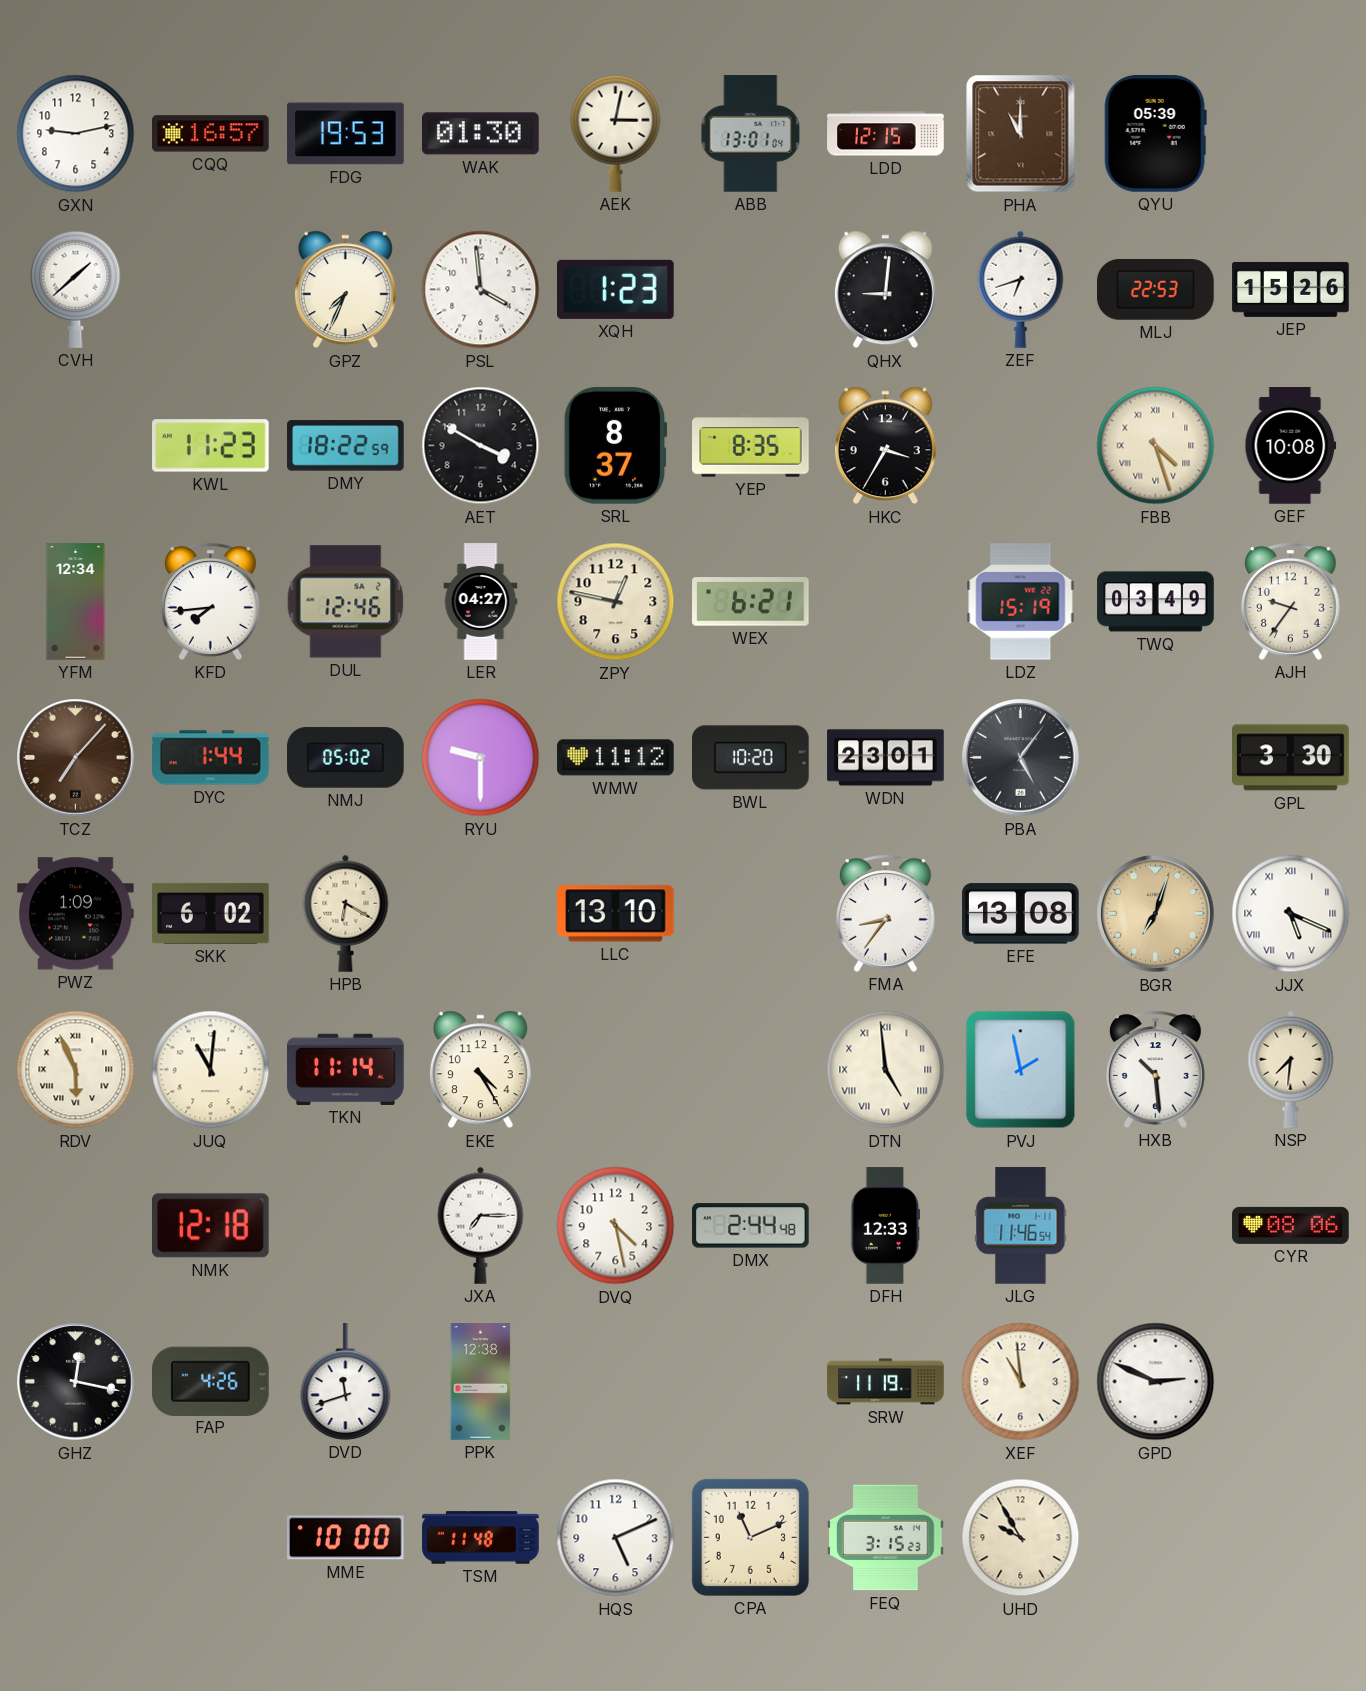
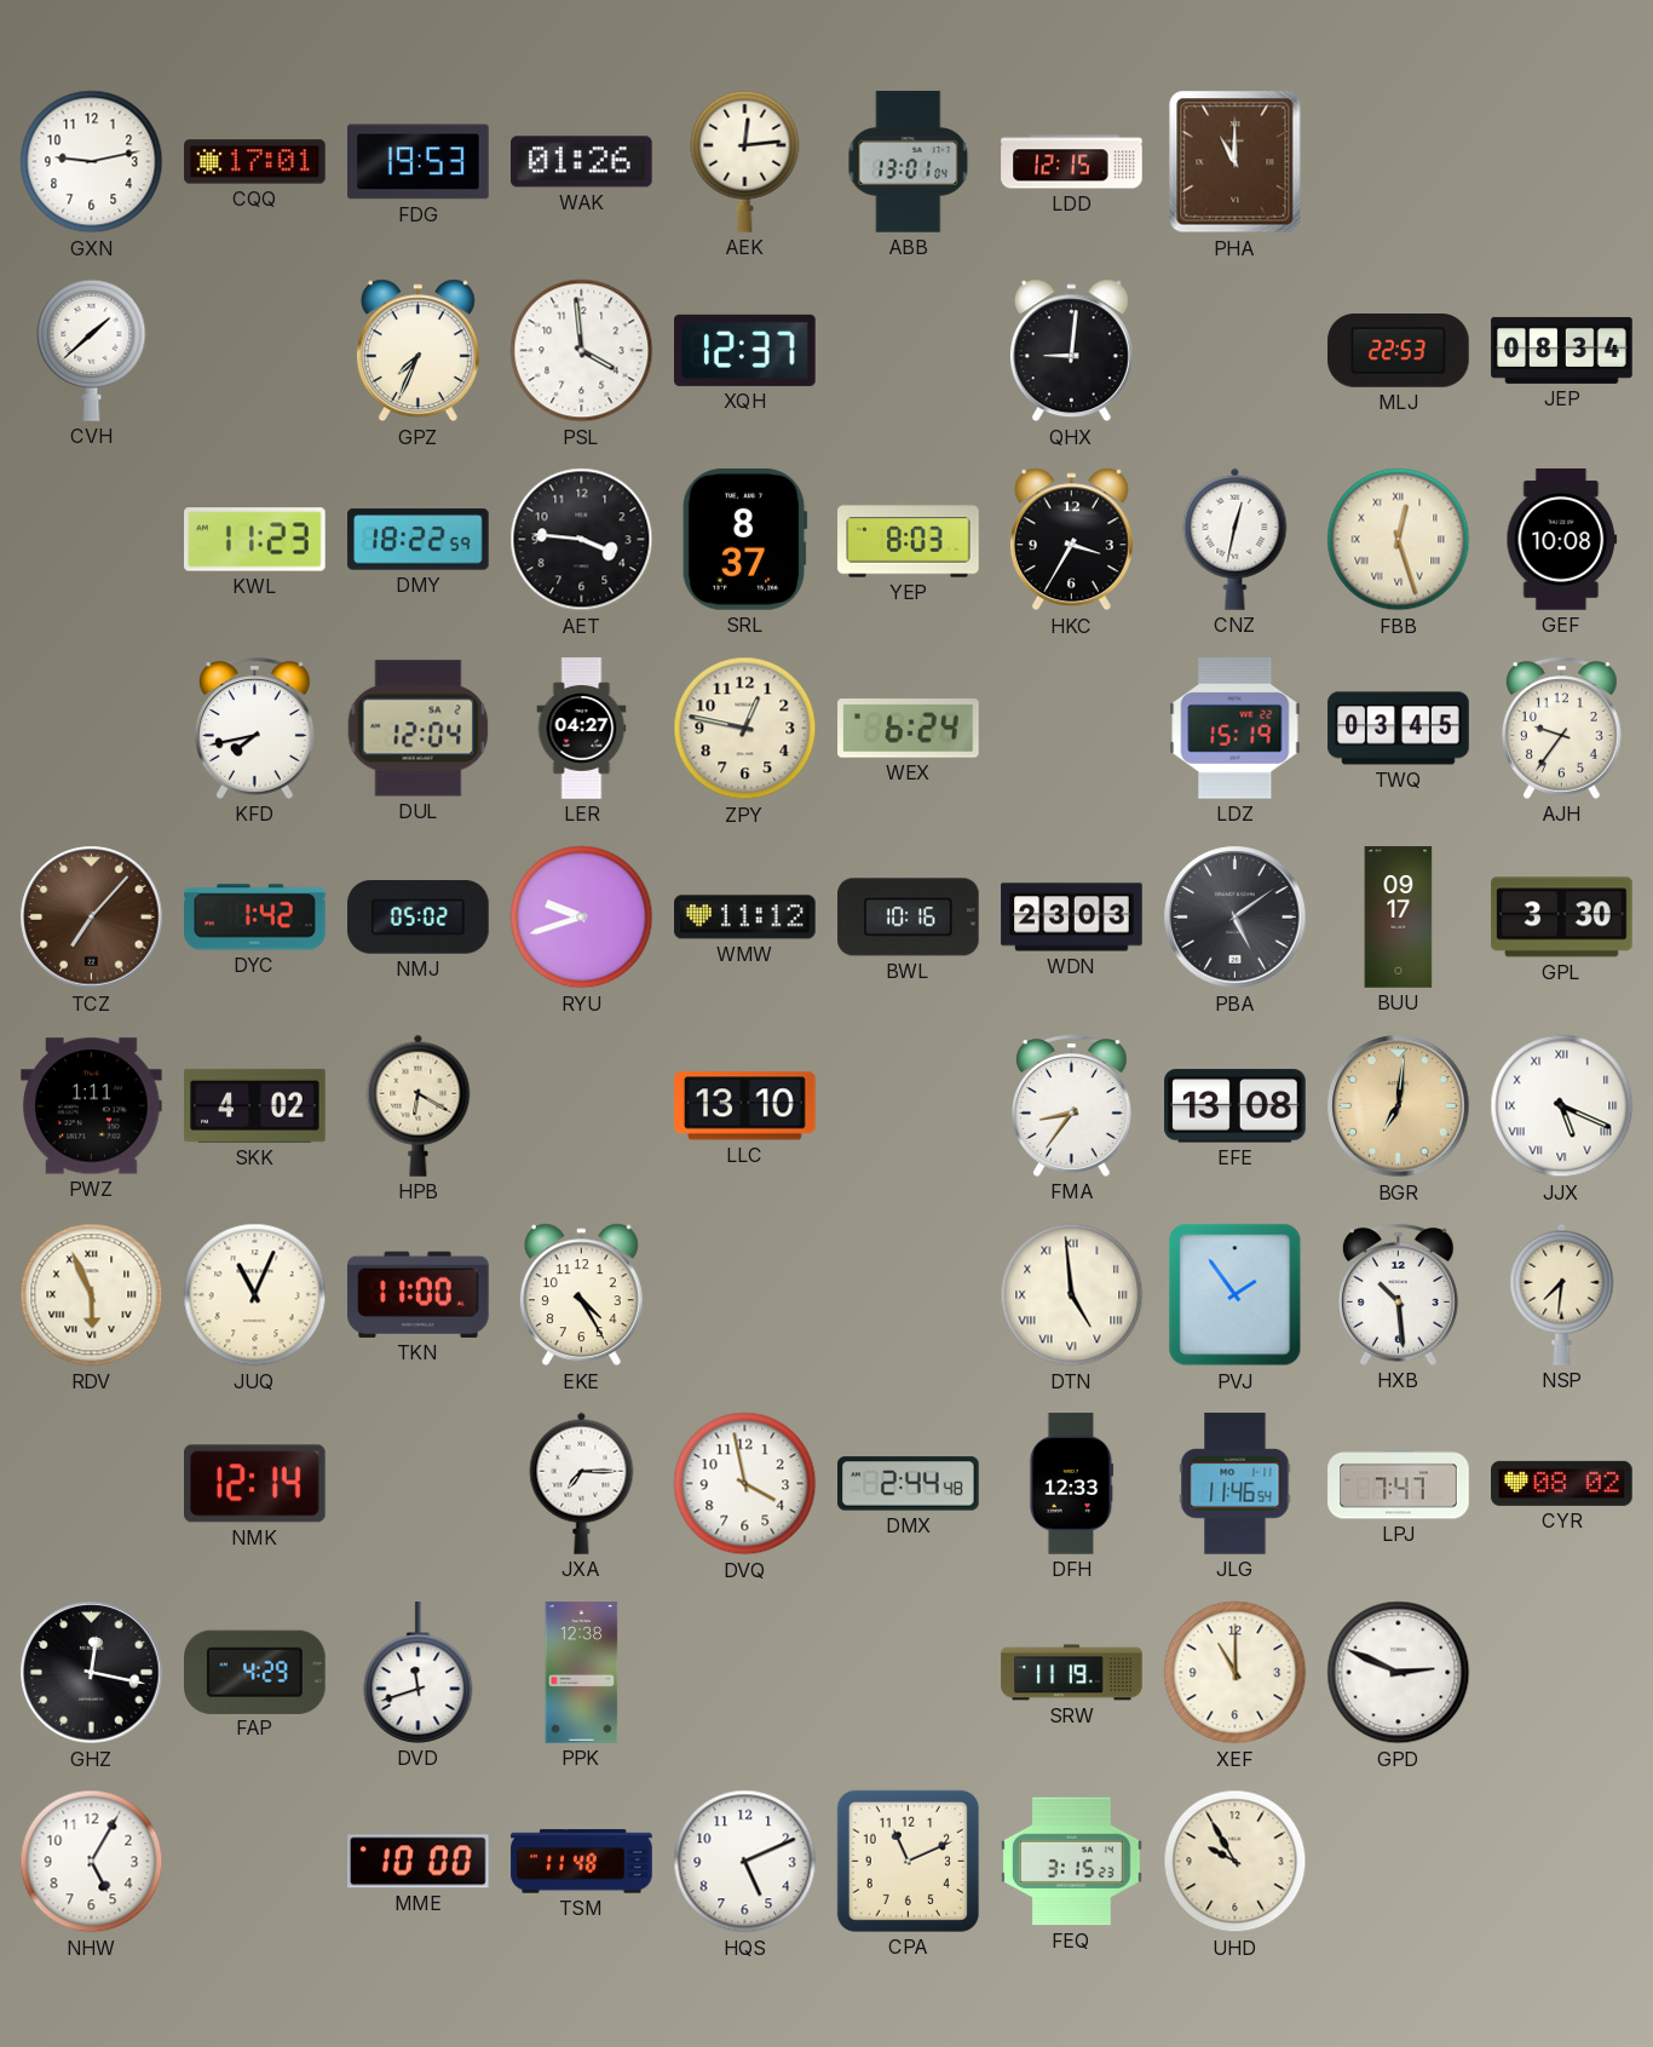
CQQ: 16:57 -> 17:01 (255, 162)
WAK: 01:30 -> 01:26 (582, 162)
AEK: 3:02 -> 12:14 (745, 161)
QYU: 05:39 -> none (1155, 134)
XQH: 1:23 -> 12:37 (745, 350)
ZEF: 6:42 -> none (1021, 289)
JEP: 15:26 -> 08:34 (1562, 350)
AET: 3:50 -> 3:46 (582, 540)
YEP: 8:35 -> 8:03 (909, 540)
CNZ: none -> 12:32 (1236, 539)
FBB: 4:27 -> 12:27 (1399, 540)
YFM: 12:34 -> none (76, 602)
KFD: 7:44 -> 7:43 (255, 728)
DUL: 12:46 -> 12:04 (419, 729)
WEX: 6:21 -> 6:24 (909, 729)
TWQ: 03:49 -> 03:45 (1399, 729)
DYC: 1:44 -> 1:42 (255, 918)
RYU: 9:30 -> 9:42 (582, 918)
BWL: 10:20 -> 10:16 (909, 918)
WDN: 23:01 -> 23:03 (1072, 918)
PBA: 5:06 -> 5:09 (1236, 918)
BUU: none -> 09:17 (1399, 918)
PWZ: 1:09 -> 1:11 (92, 1106)
SKK: 6:02 -> 4:02 (255, 1105)
BGR: 7:03 -> 7:01 (1399, 1106)
JUQ: 11:01 -> 11:04 (255, 1295)
TKN: 11:14 -> 11:00 (419, 1294)
PVJ: 1:58 -> 1:54 (1236, 1295)
NMK: 12:18 -> 12:14 (255, 1484)
DVQ: 4:28 -> 3:58 (745, 1484)
LPJ: none -> 7:47 (1399, 1484)
CYR: 08:06 -> 08:02 (1562, 1483)
FAP: 4:26 -> 4:29 (255, 1672)
XEF: 10:59 -> 11:00 (1236, 1673)
NHW: none -> 5:05 (92, 1862)
